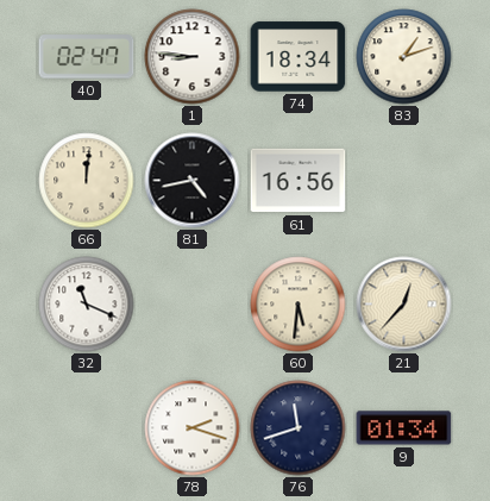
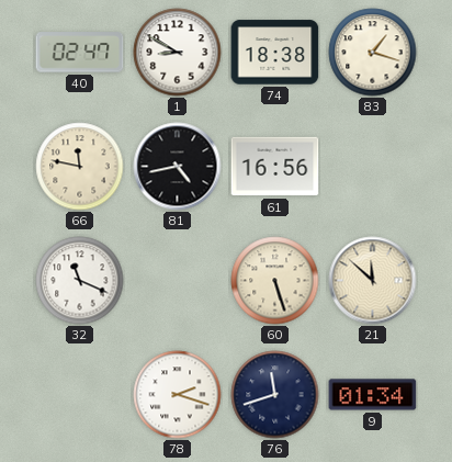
1: 8:46 -> 8:50 (178, 53)
74: 18:34 -> 18:38 (275, 53)
83: 1:12 -> 1:18 (373, 53)
66: 12:01 -> 11:47 (80, 167)
60: 5:31 -> 5:27 (275, 281)
21: 12:37 -> 11:52 (373, 281)
